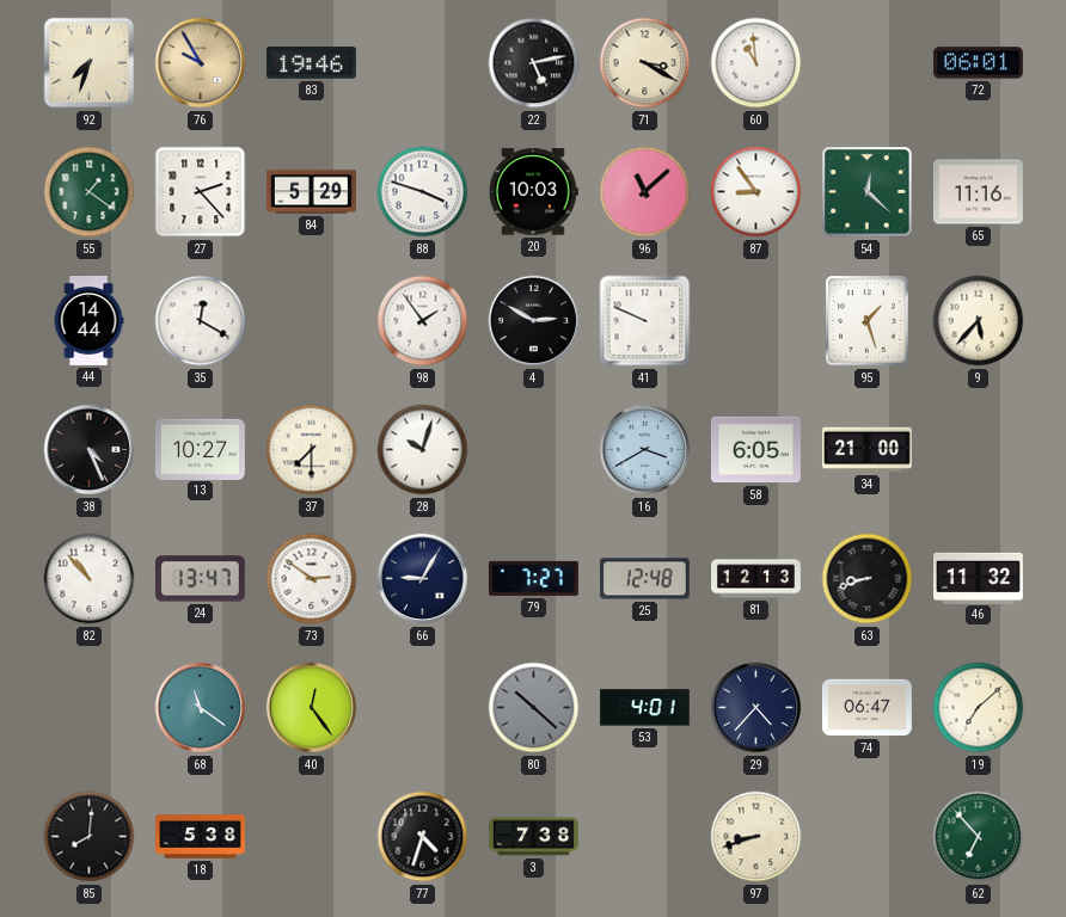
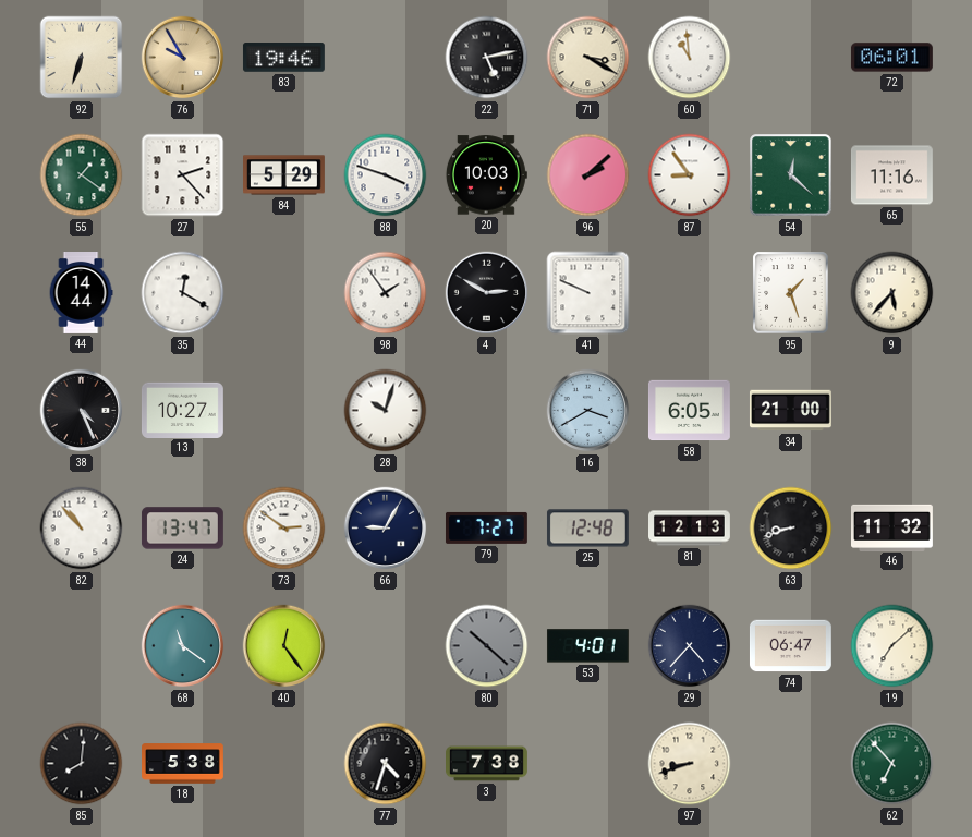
92: 7:33 -> 6:33 (82, 58)
96: 11:08 -> 2:08 (588, 175)
37: 7:30 -> none (312, 450)
